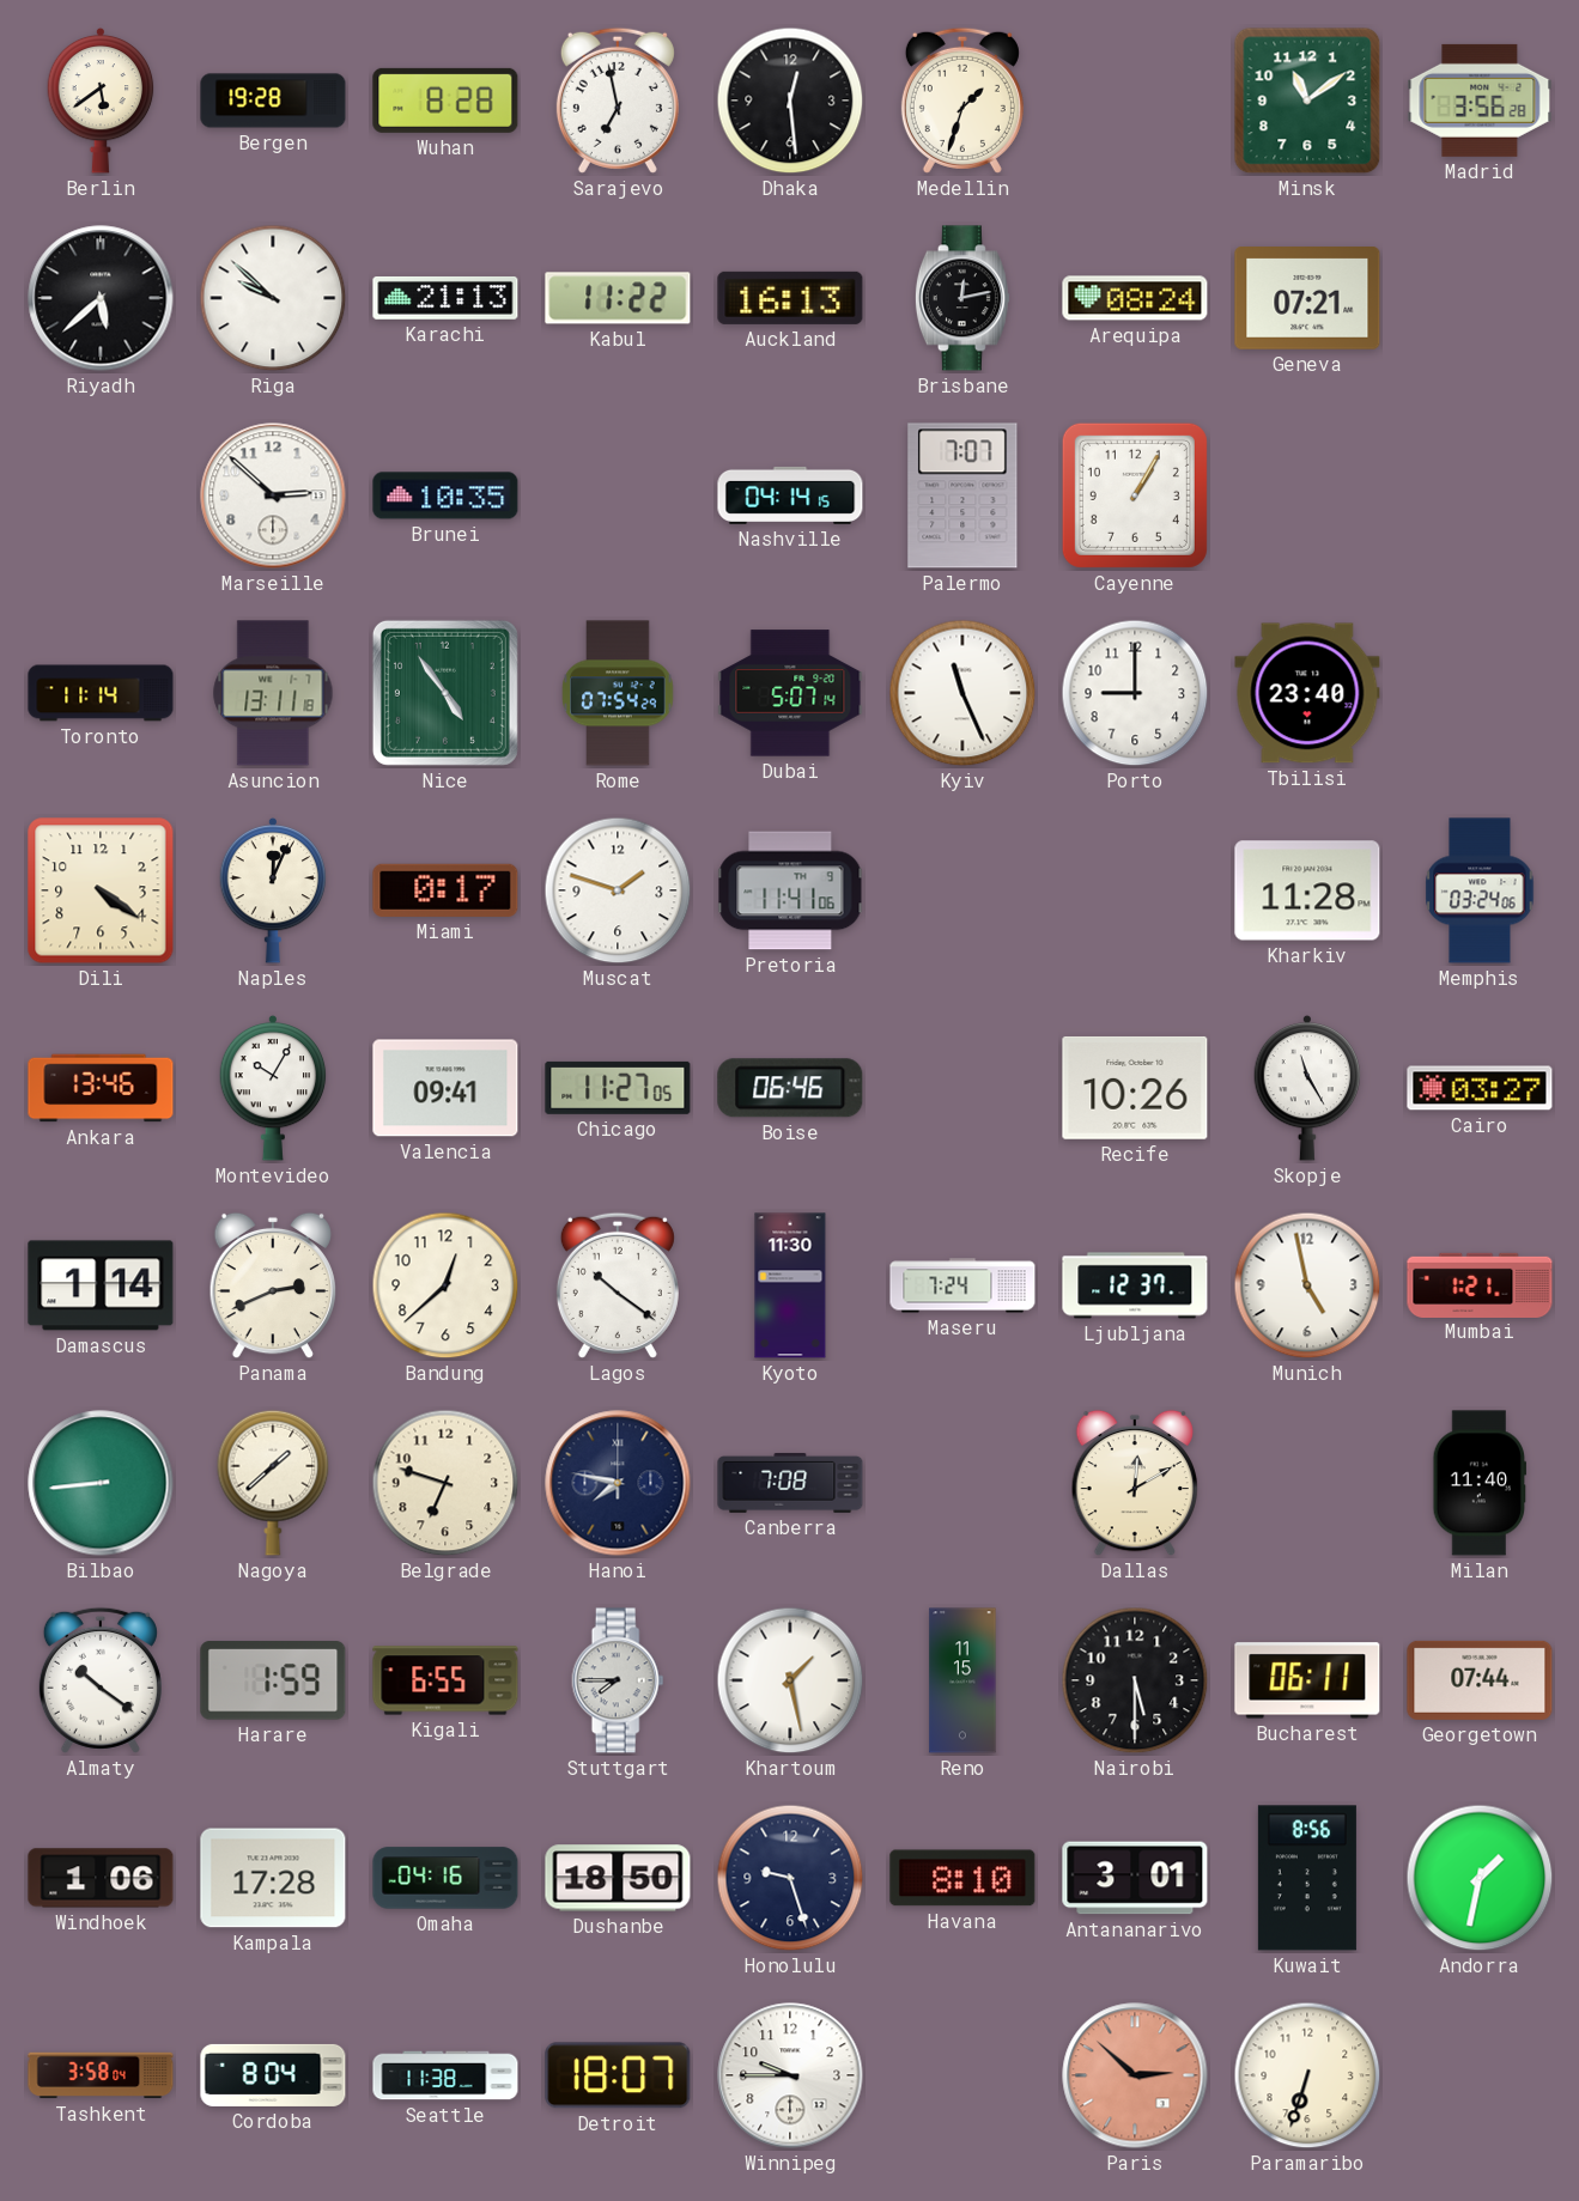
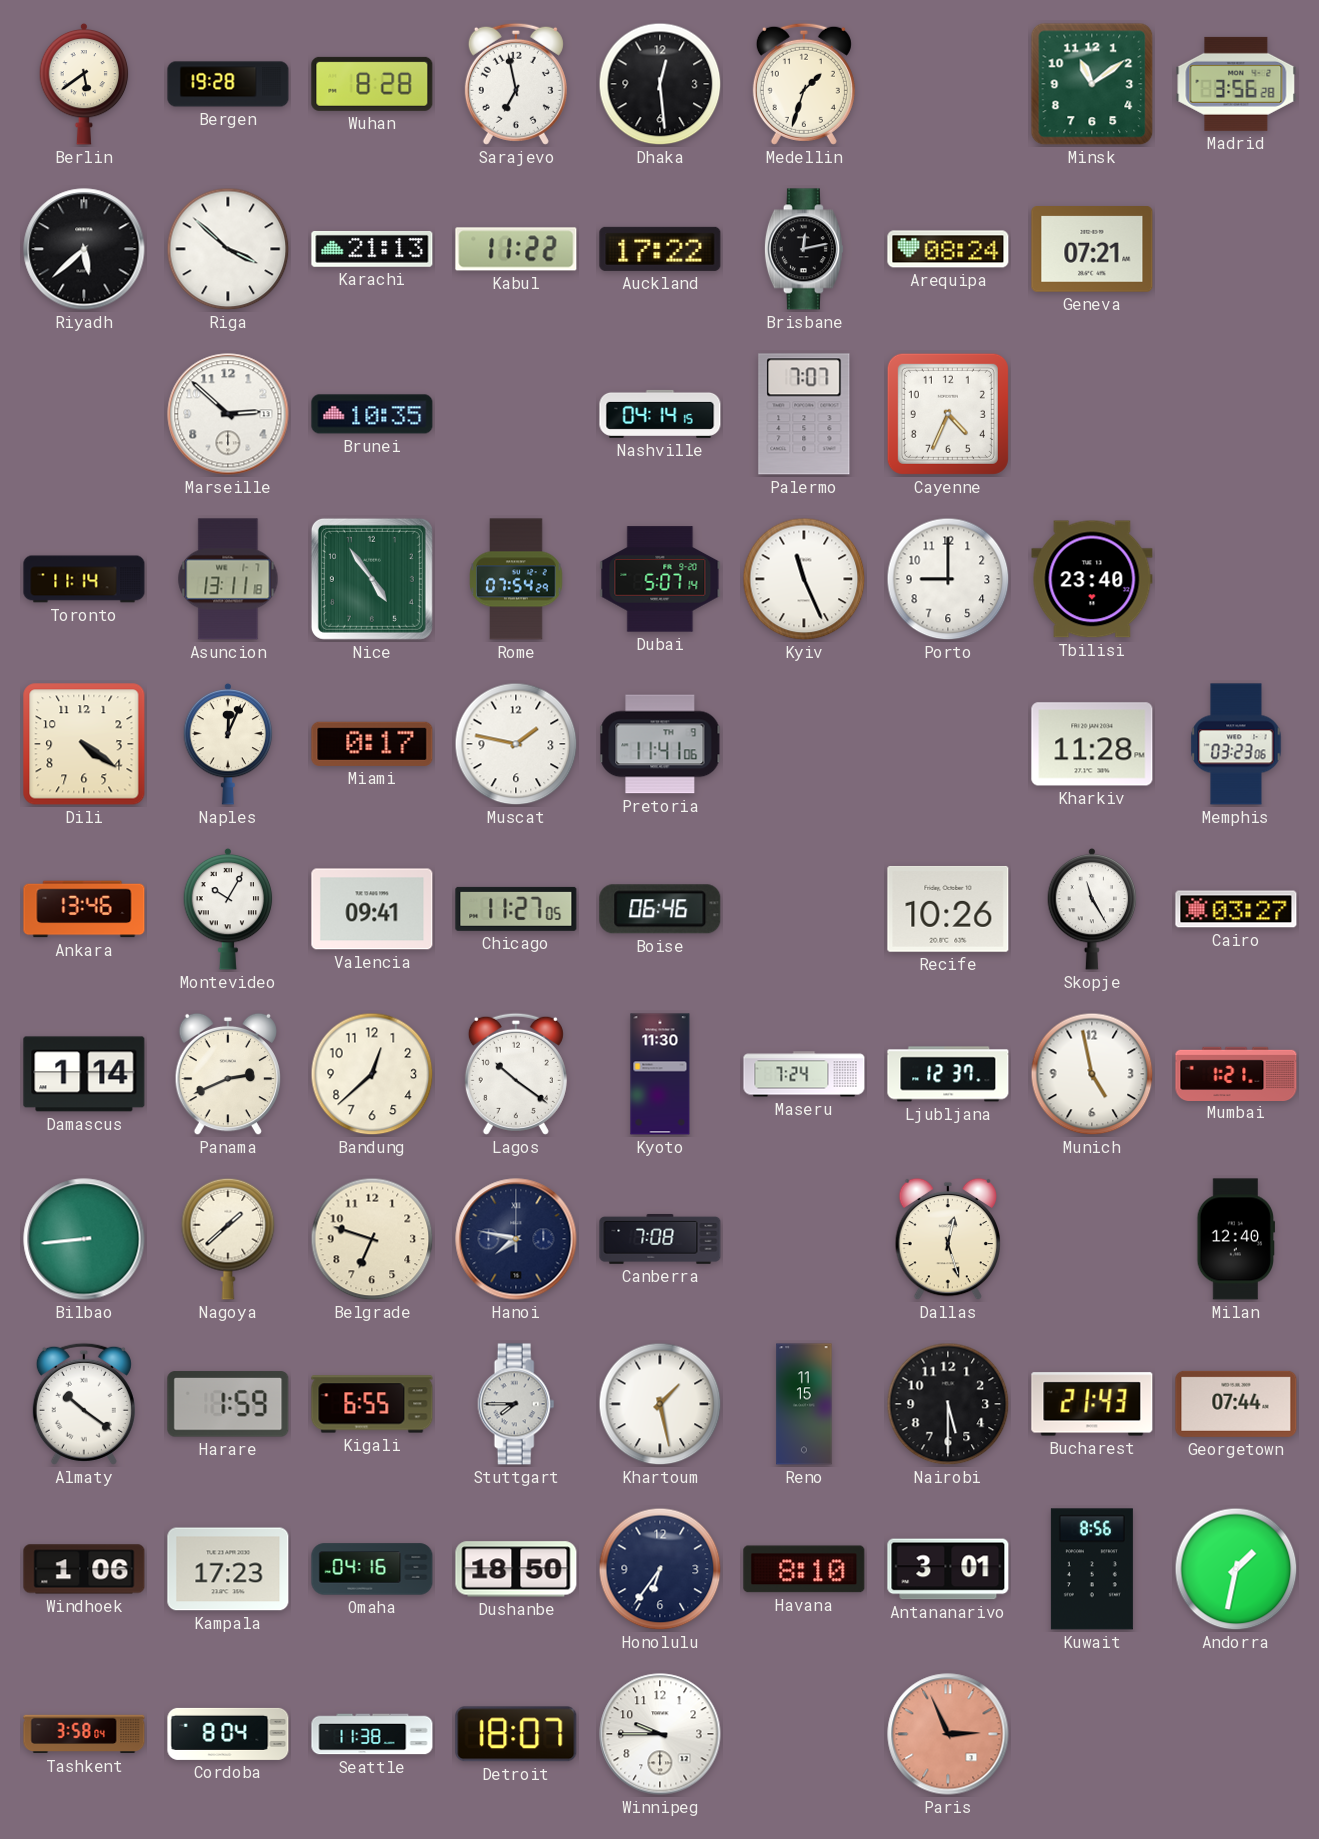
Riga: 9:52 -> 3:52 (228, 249)
Auckland: 16:13 -> 17:22 (660, 249)
Cayenne: 1:05 -> 4:34 (948, 414)
Muscat: 1:48 -> 1:47 (516, 744)
Memphis: 03:24 -> 03:23 (1236, 744)
Dallas: 12:10 -> 12:27 (947, 1239)
Milan: 11:40 -> 12:40 (1235, 1239)
Bucharest: 06:11 -> 21:43 (1092, 1404)
Kampala: 17:28 -> 17:23 (228, 1569)
Honolulu: 9:27 -> 6:36 (660, 1569)
Paris: 2:52 -> 2:56 (948, 1734)
Paramaribo: 6:33 -> none (1307, 2075)
